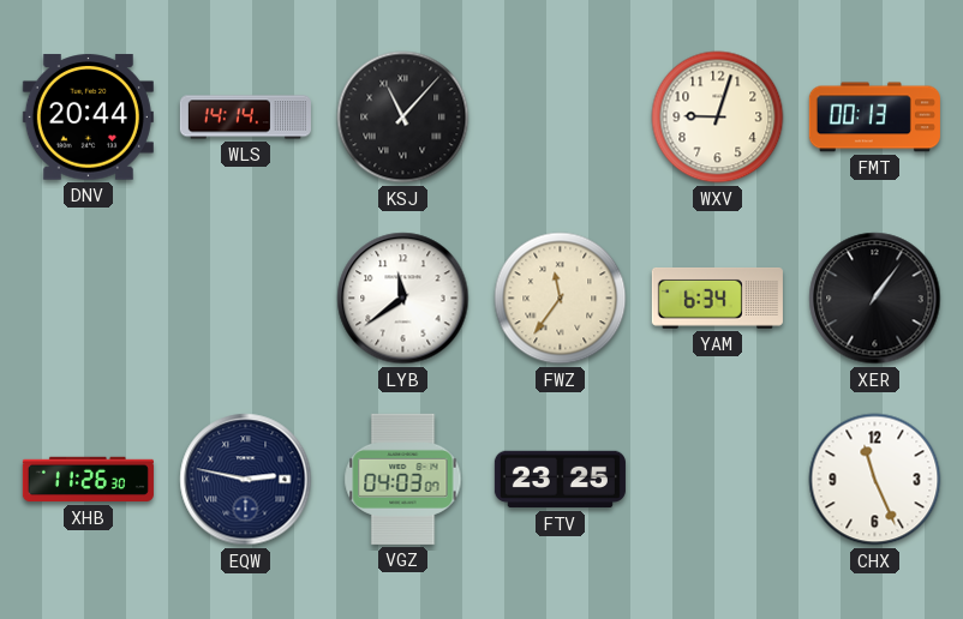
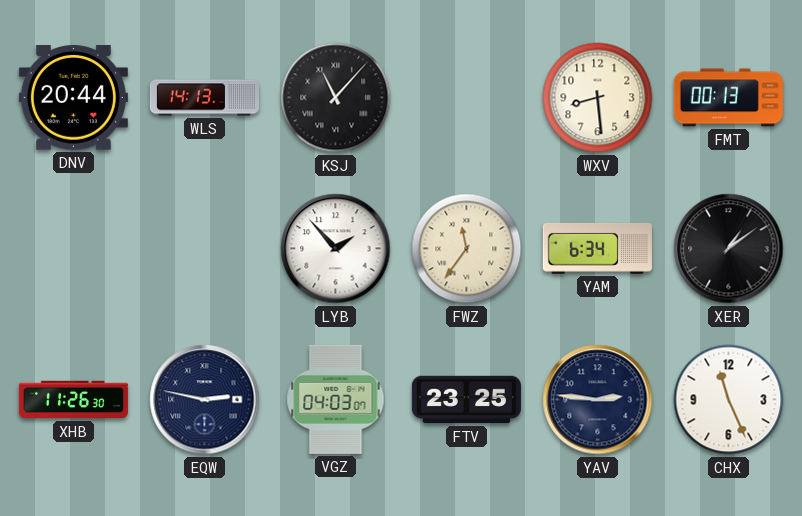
WLS: 14:14 -> 14:13 (204, 98)
WXV: 9:03 -> 8:29 (598, 98)
LYB: 11:39 -> 1:53 (336, 249)
XER: 1:06 -> 1:09 (729, 249)
YAV: none -> 2:46 (598, 400)
